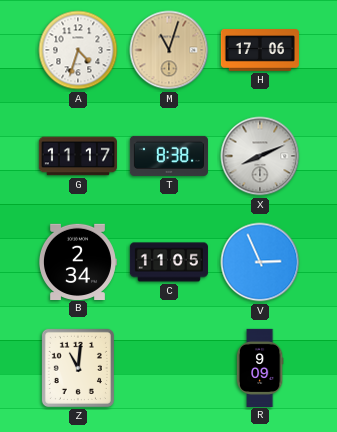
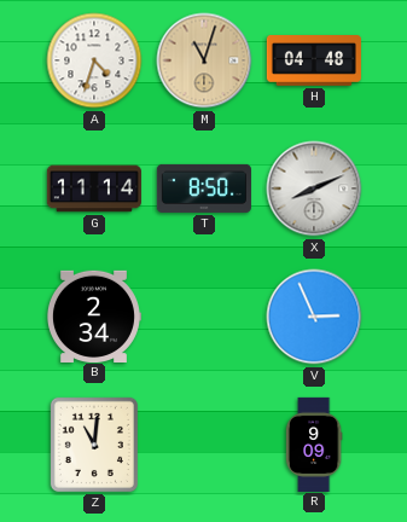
H: 17:06 -> 04:48 (314, 62)
G: 11:17 -> 11:14 (94, 188)
T: 8:38 -> 8:50 (204, 188)
C: 11:05 -> none (169, 262)
